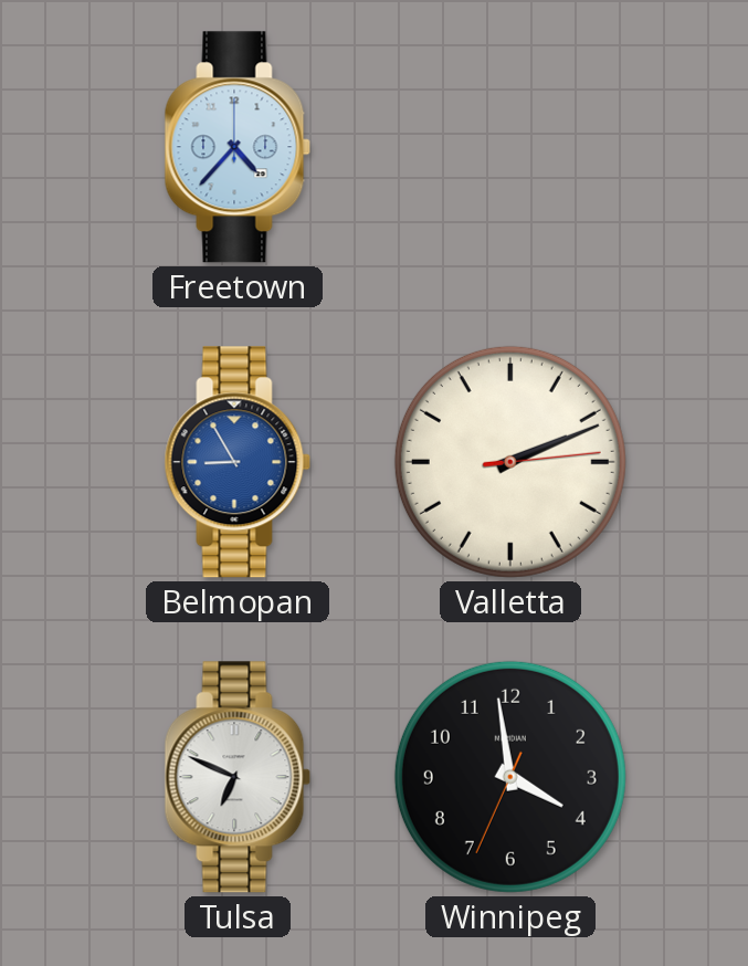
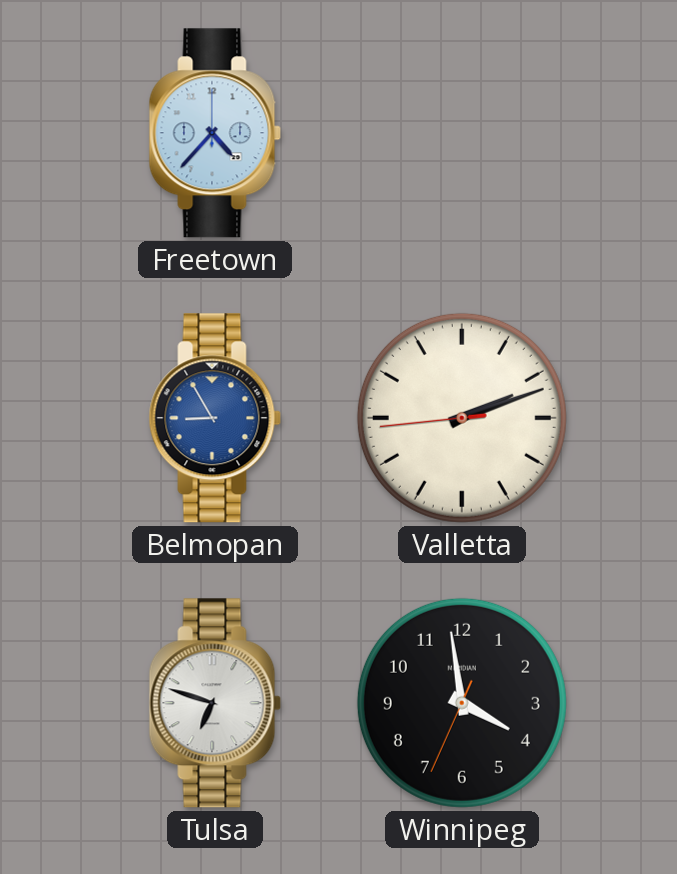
Valletta: 2:11:14 -> 2:11:44 (462, 418)
Tulsa: 6:49 -> 6:48 (215, 703)
